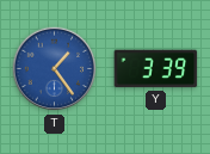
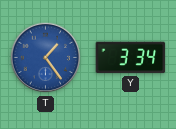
Y: 3:39 -> 3:34 (131, 58)
